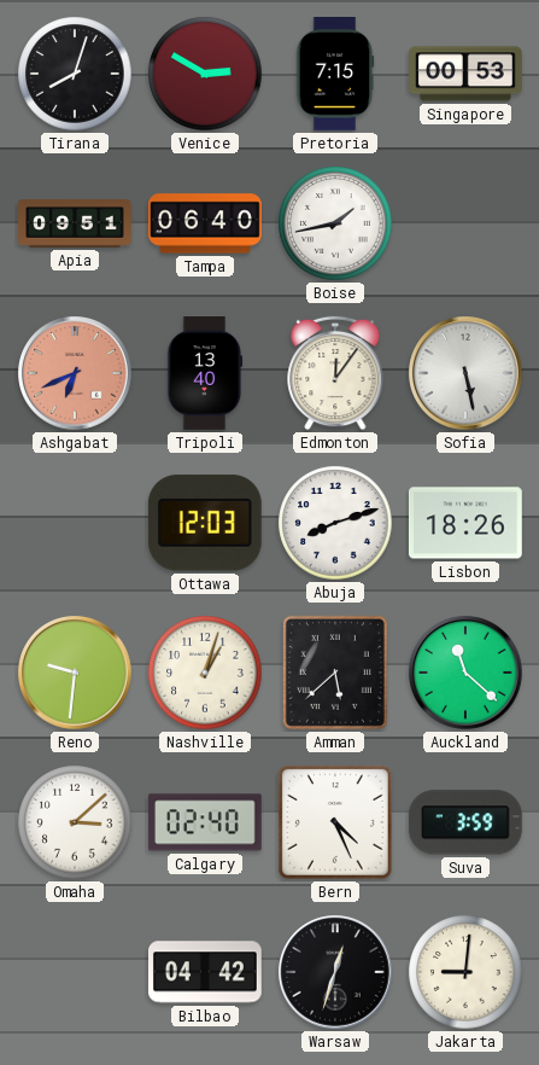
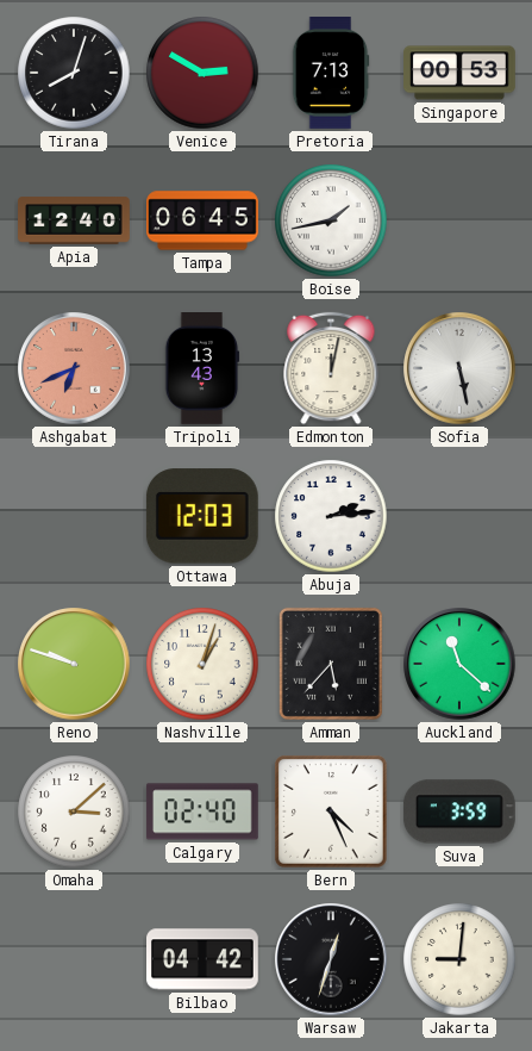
Pretoria: 7:15 -> 7:13 (331, 74)
Apia: 09:51 -> 12:40 (74, 220)
Tampa: 06:40 -> 06:45 (202, 220)
Tripoli: 13:40 -> 13:43 (202, 369)
Edmonton: 12:06 -> 12:02 (331, 368)
Abuja: 8:12 -> 2:14 (331, 516)
Lisbon: 18:26 -> none (467, 523)
Reno: 9:31 -> 9:48 (74, 664)
Amman: 5:38 -> 5:37 (331, 664)
